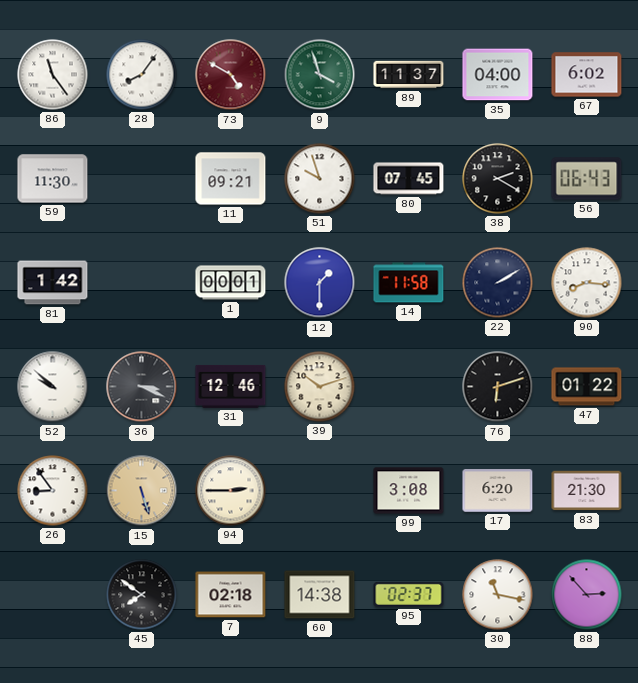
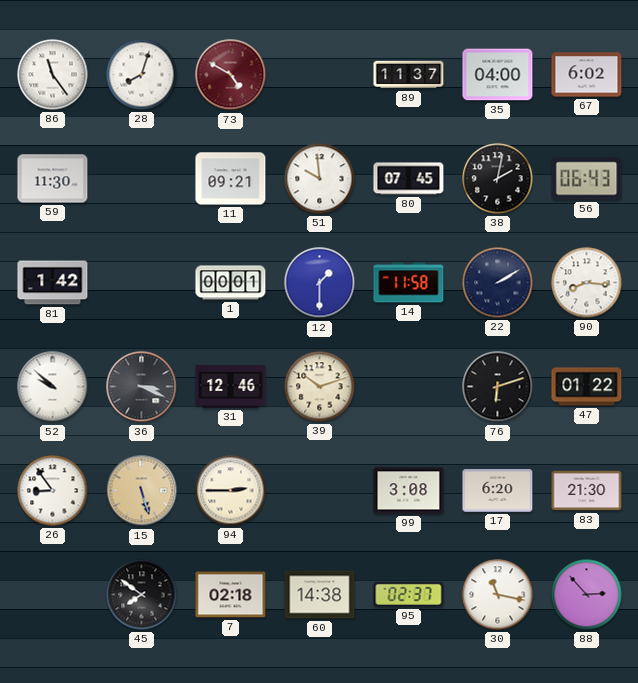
28: 8:06 -> 8:03 (142, 75)
9: 3:57 -> none (320, 75)
51: 9:57 -> 9:59 (320, 179)
38: 2:20 -> 2:02 (498, 179)
